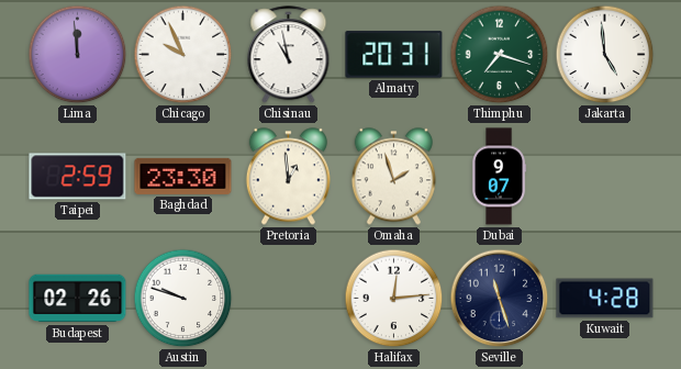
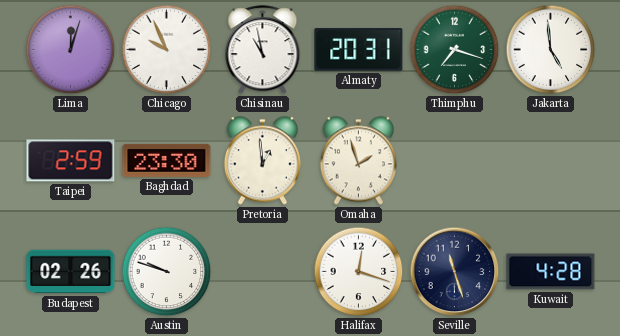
Lima: 11:59 -> 12:03 (71, 50)
Dubai: 9:07 -> none (499, 177)
Halifax: 12:14 -> 12:18 (359, 272)
